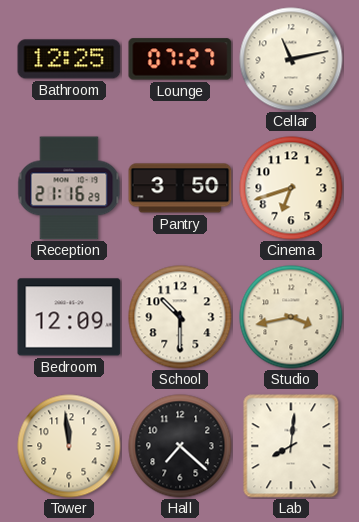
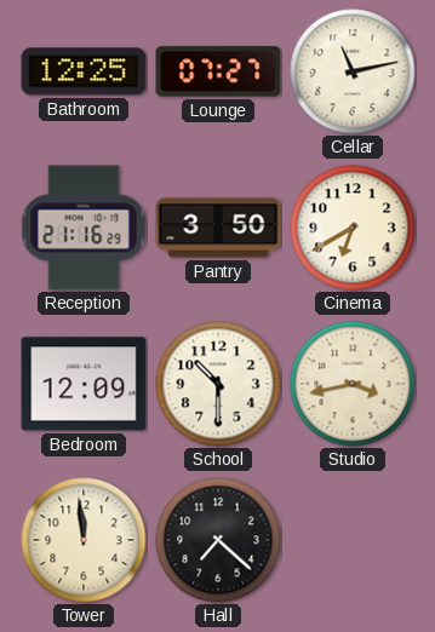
Cinema: 6:42 -> 6:40 (353, 228)
Lab: 8:01 -> none (291, 446)
